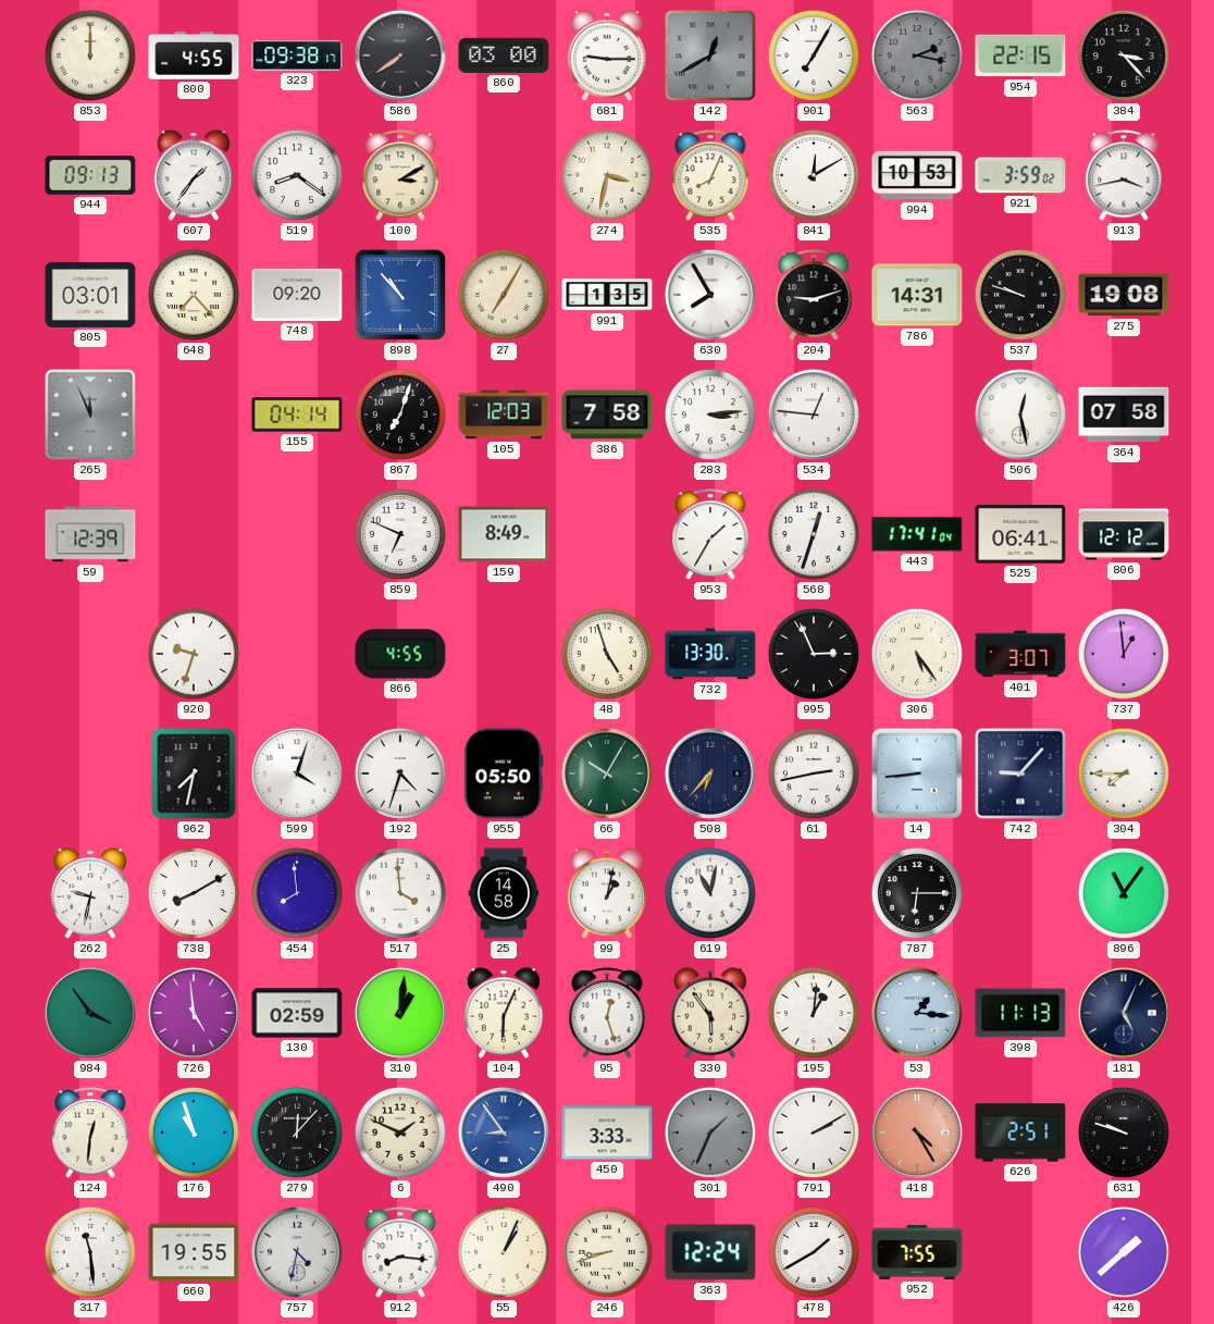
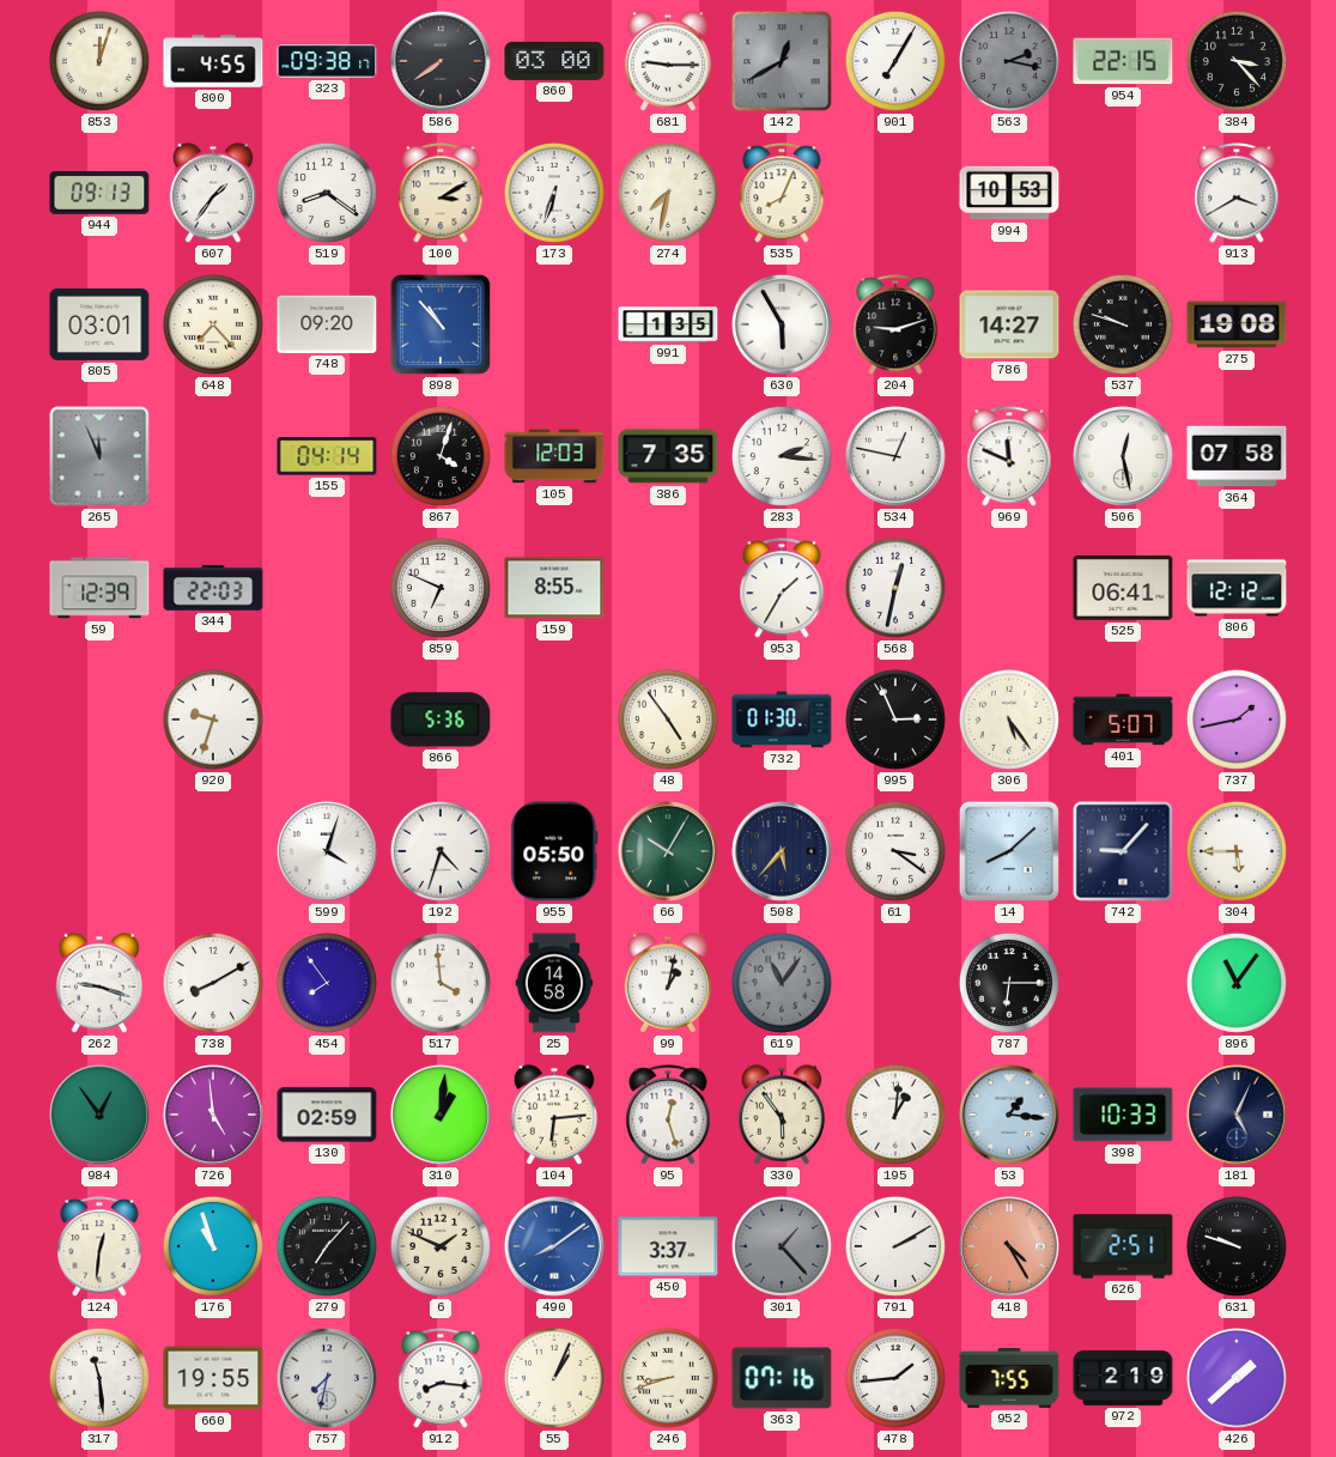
853: 12:00 -> 12:03 (99, 61)
173: none -> 6:33 (554, 193)
274: 3:32 -> 7:32 (668, 193)
841: 12:10 -> none (814, 175)
921: 3:59 -> none (1020, 175)
913: 3:43 -> 3:40 (1237, 193)
27: 7:05 -> none (504, 295)
630: 7:55 -> 5:55 (782, 324)
786: 14:31 -> 14:27 (1009, 324)
867: 7:03 -> 4:03 (441, 456)
386: 7:58 -> 7:35 (668, 456)
283: 3:14 -> 2:16 (782, 456)
534: 12:46 -> 12:47 (895, 456)
969: none -> 11:49 (1009, 456)
344: none -> 22:03 (213, 588)
159: 8:49 -> 8:55 (554, 588)
568: 12:33 -> 12:32 (895, 588)
443: 17:41 -> none (917, 534)
866: 4:55 -> 5:36 (441, 720)
48: 4:57 -> 4:54 (668, 720)
732: 13:30 -> 01:30 (782, 720)
401: 3:07 -> 5:07 (1123, 720)
737: 12:59 -> 1:43 (1237, 720)
962: 7:32 -> none (194, 774)
508: 6:37 -> 5:37 (782, 851)
61: 2:43 -> 3:21 (895, 851)
14: 8:44 -> 8:08 (1009, 851)
304: 7:45 -> 5:45 (1237, 851)
262: 9:32 -> 9:18 (99, 983)
454: 7:59 -> 7:54 (327, 983)
619: 11:02 -> 11:06 (782, 983)
619 dial: white -> grey (782, 983)
984: 3:54 -> 12:54 (99, 1115)
104: 6:04 -> 6:14 (554, 1115)
398: 11:13 -> 10:33 (1123, 1115)
279: 12:07 -> 7:07 (327, 1246)
490: 8:54 -> 8:09 (554, 1246)
450: 3:33 -> 3:37 (668, 1246)
301: 1:34 -> 1:23 (782, 1246)
757: 4:32 -> 7:32 (327, 1378)
363: 12:24 -> 07:16 (782, 1378)
478: 1:40 -> 1:44 (895, 1378)
972: none -> 2:19 (1123, 1378)
